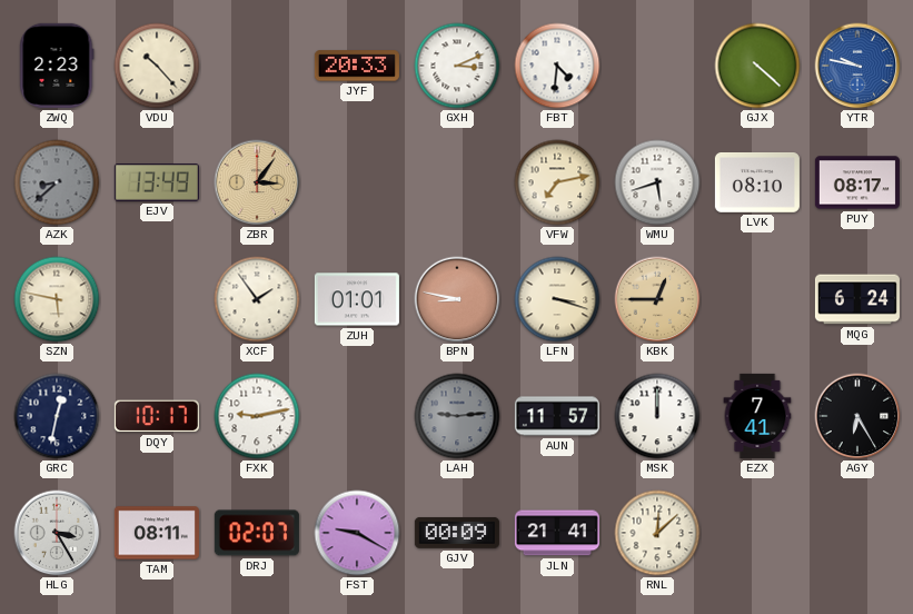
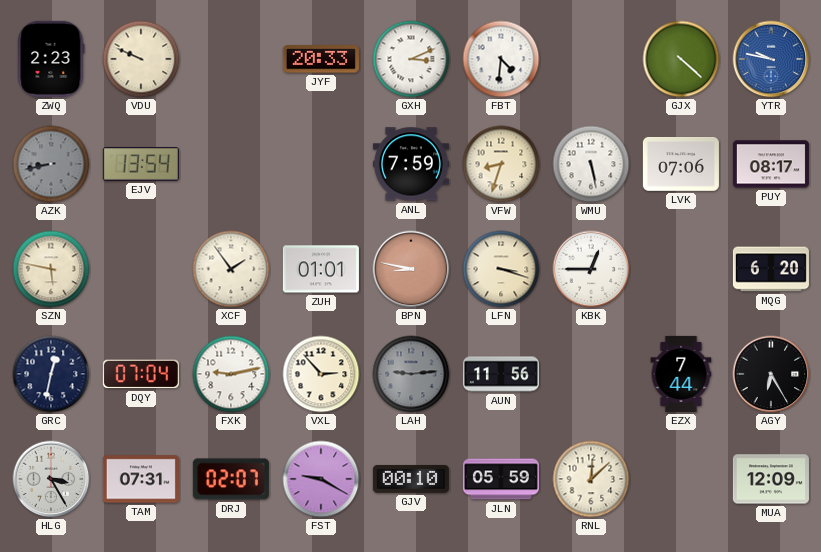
VDU: 10:23 -> 9:49 (141, 59)
AZK: 8:38 -> 8:43 (51, 164)
EJV: 13:49 -> 13:54 (141, 164)
ZBR: 3:06 -> none (257, 182)
ANL: none -> 7:59 (411, 164)
VFW: 7:13 -> 8:33 (501, 164)
WMU: 5:42 -> 5:28 (591, 164)
LVK: 08:10 -> 07:06 (681, 164)
KBK dial: champagne -> white (591, 269)
MQG: 6:24 -> 6:20 (771, 269)
DQY: 10:17 -> 07:04 (141, 374)
VXL: none -> 2:53 (321, 374)
AUN: 11:57 -> 11:56 (501, 374)
MSK: 12:00 -> none (657, 416)
EZX: 7:41 -> 7:44 (681, 374)
TAM: 08:11 -> 07:31 (141, 479)
GJV: 00:09 -> 00:10 (411, 479)
JLN: 21:41 -> 05:59 (501, 479)
MUA: none -> 12:09 (771, 479)
